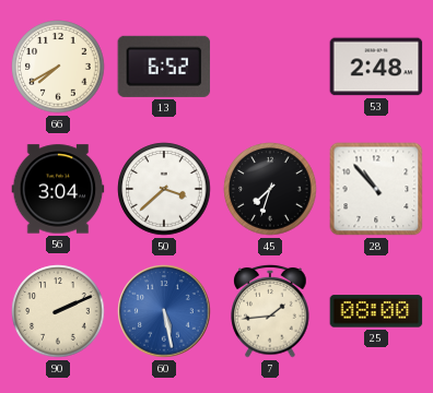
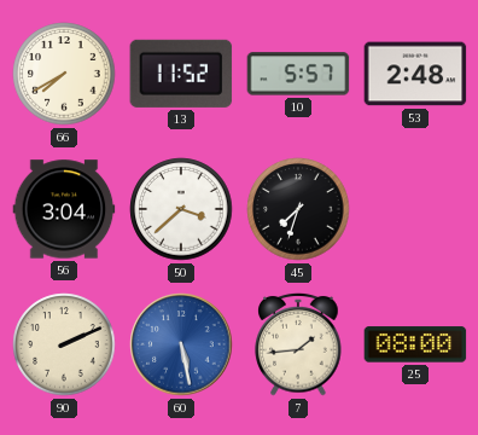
13: 6:52 -> 11:52 (181, 74)
10: none -> 5:57 (298, 74)
28: 10:53 -> none (376, 189)
